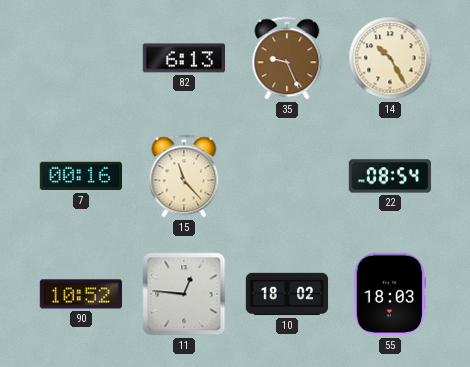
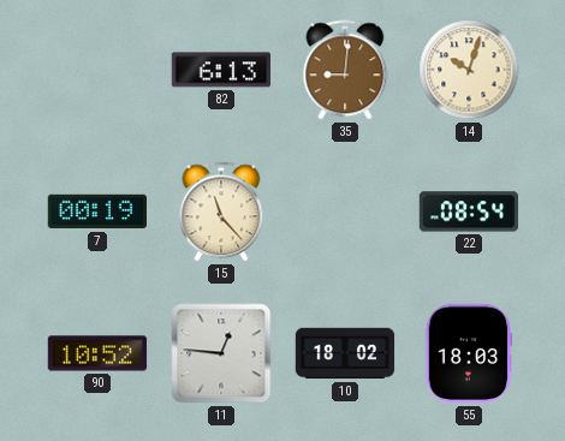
35: 9:26 -> 9:01 (345, 70)
14: 10:25 -> 10:03 (469, 70)
7: 00:16 -> 00:19 (97, 211)
